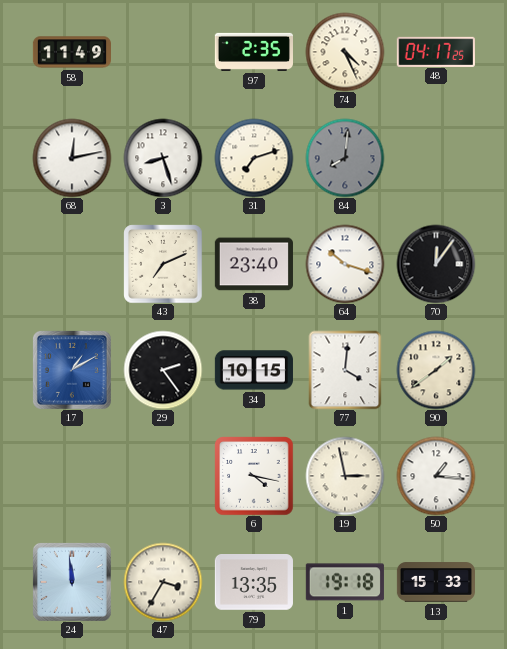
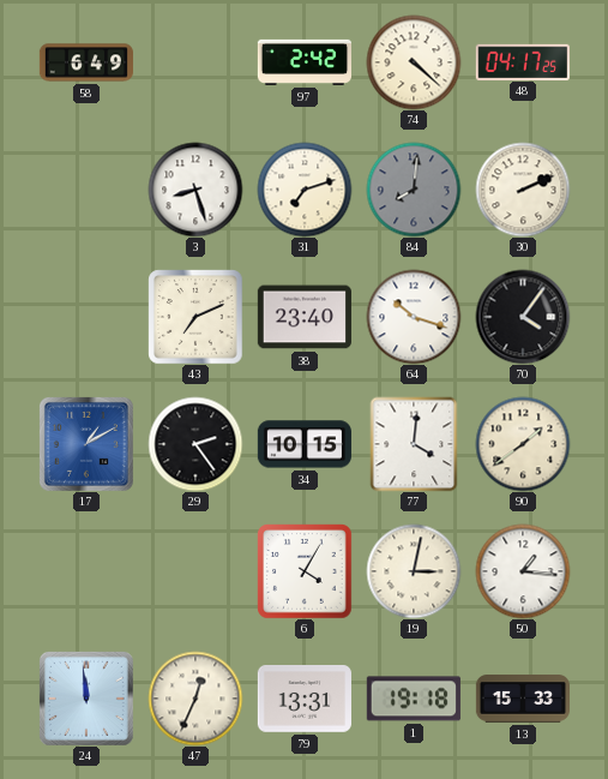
58: 11:49 -> 6:49 (85, 62)
97: 2:35 -> 2:42 (303, 62)
74: 4:26 -> 4:22 (414, 62)
68: 12:13 -> none (72, 158)
30: none -> 2:11 (523, 190)
70: 12:06 -> 4:06 (523, 317)
6: 4:17 -> 4:05 (305, 571)
19: 2:58 -> 3:02 (414, 571)
47: 3:35 -> 12:34 (195, 699)
79: 13:35 -> 13:31 (305, 700)
